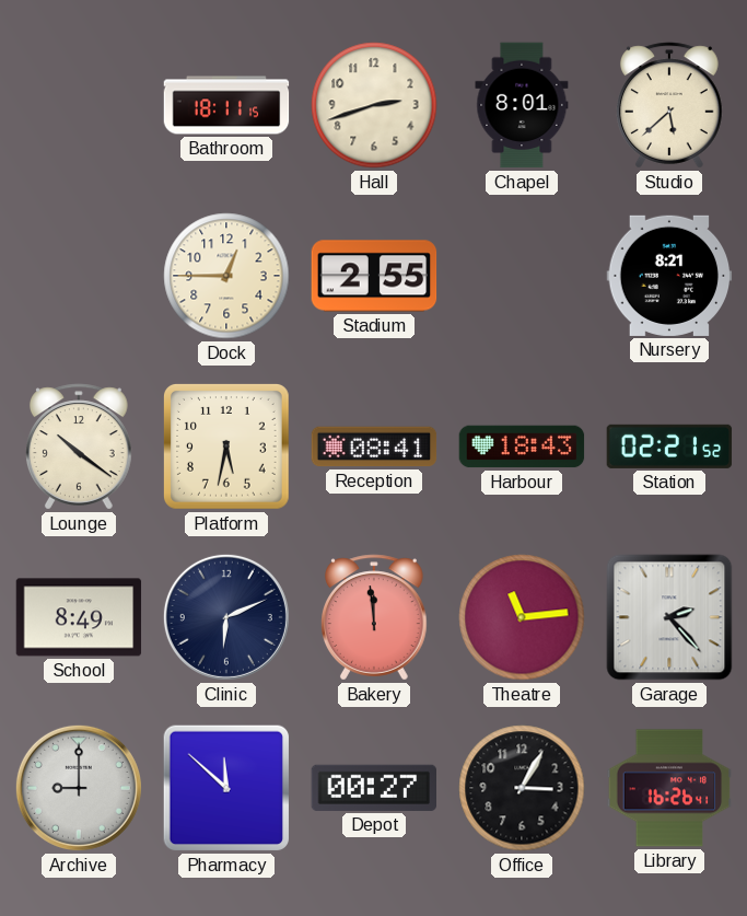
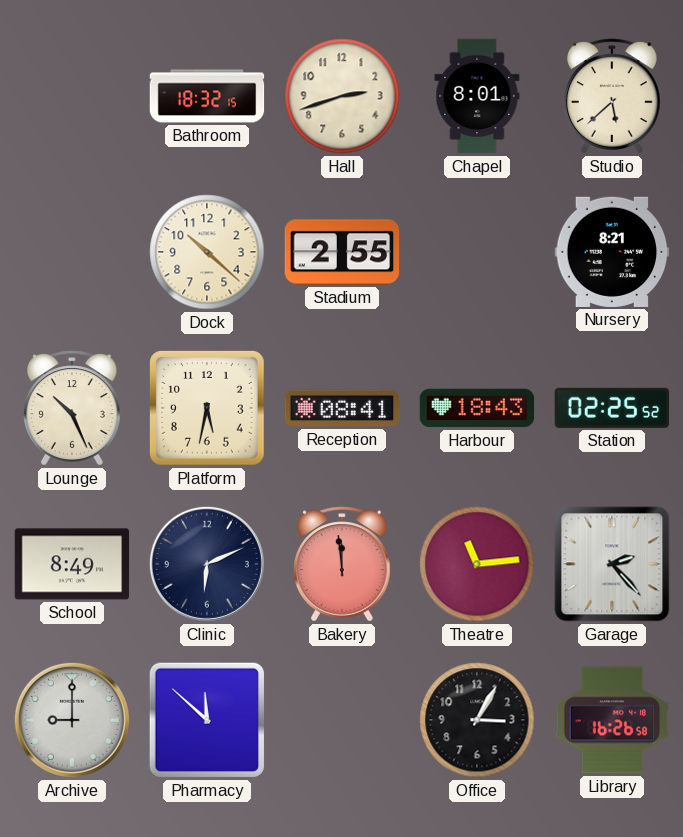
Bathroom: 18:11 -> 18:32 (207, 96)
Dock: 12:45 -> 10:22 (207, 252)
Lounge: 10:21 -> 10:26 (73, 408)
Station: 02:21 -> 02:25 (612, 408)
Depot: 00:27 -> none (374, 788)
Library: 16:26:41 -> 16:26:58 (612, 720)
